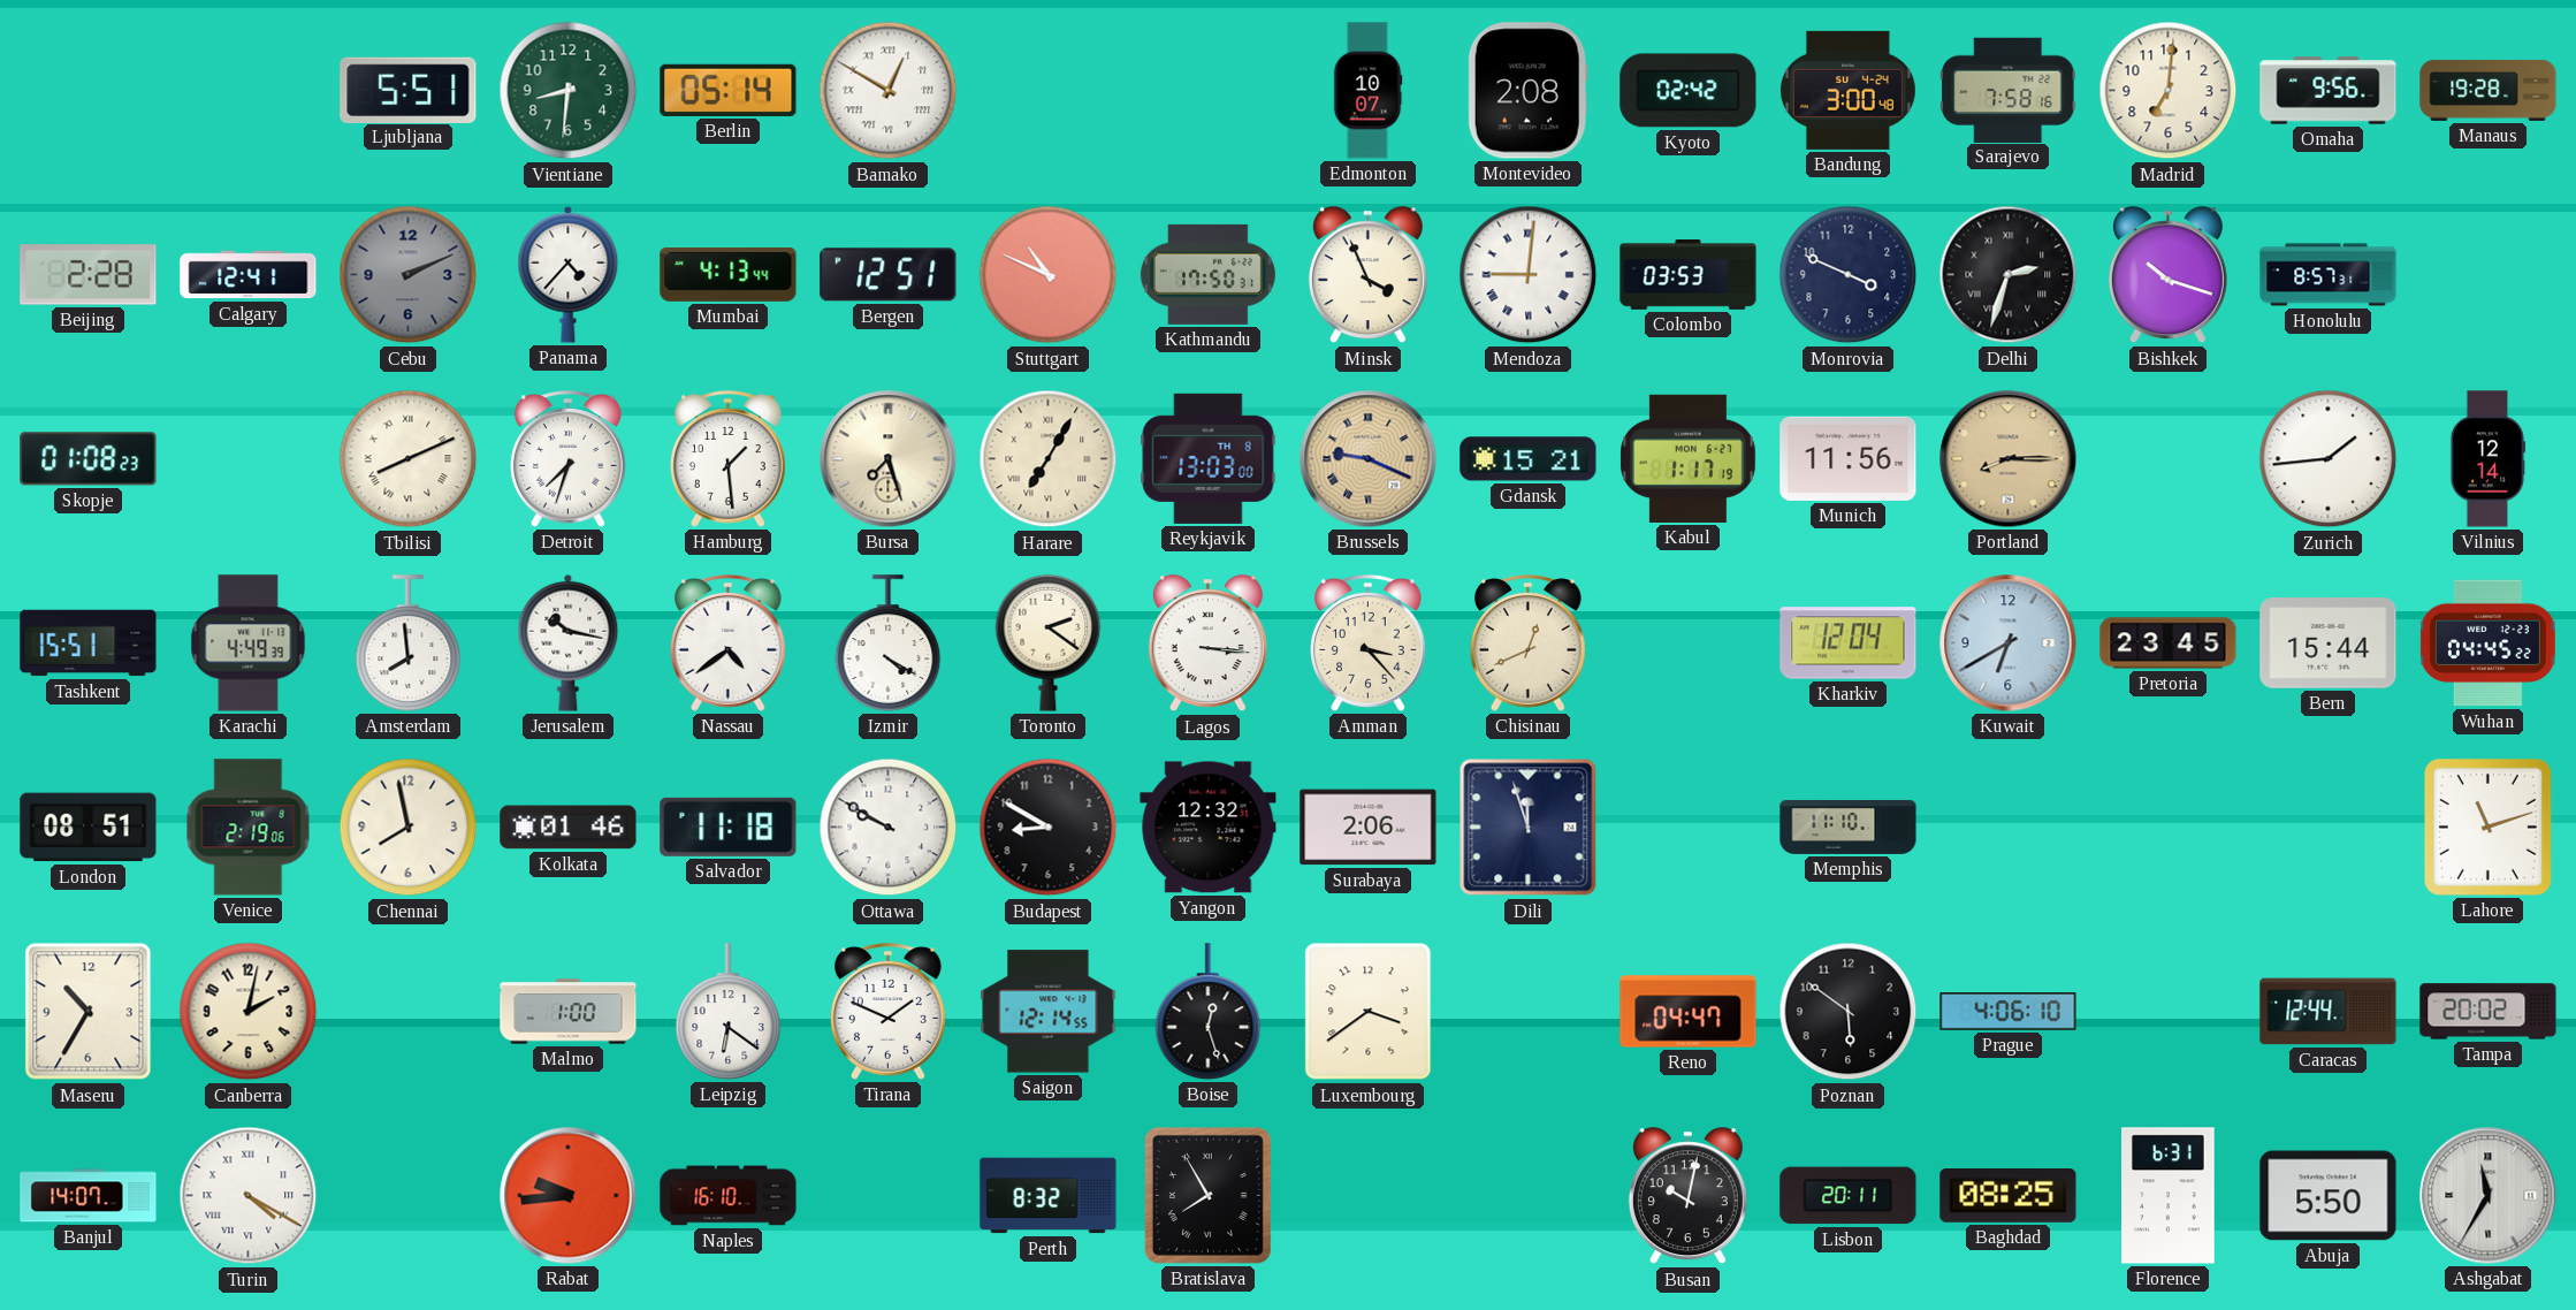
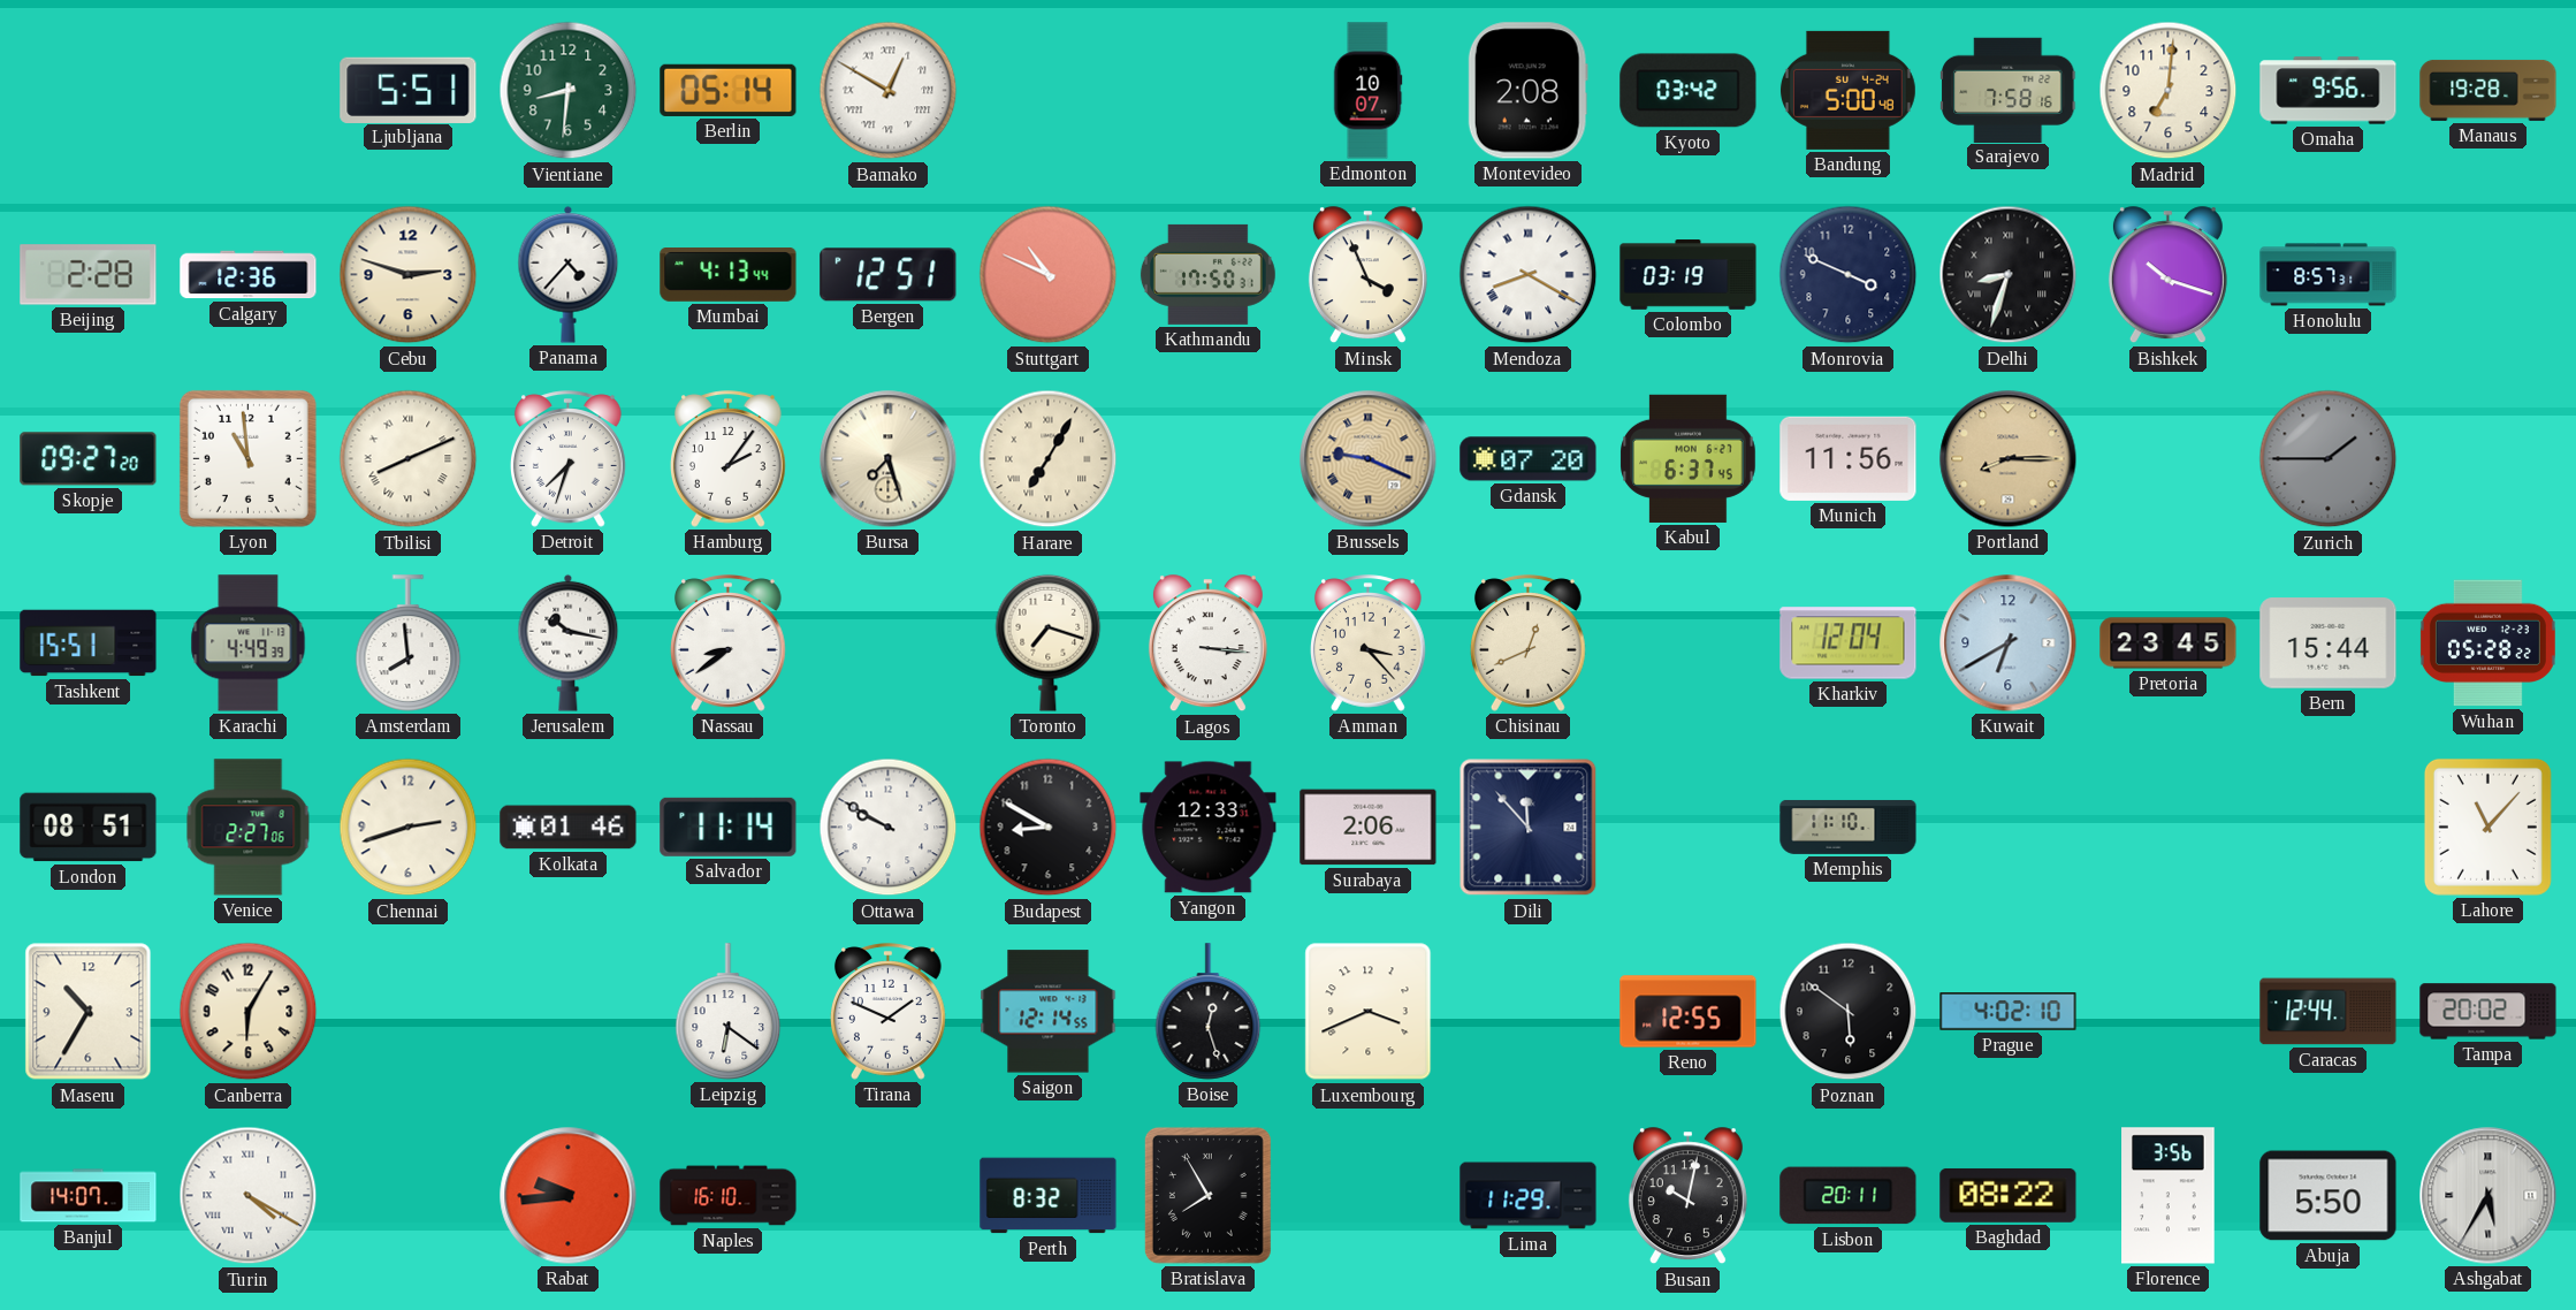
Kyoto: 02:42 -> 03:42 (1689, 91)
Bandung: 3:00 -> 5:00 (1847, 90)
Calgary: 12:41 -> 12:36 (249, 275)
Cebu: 2:11 -> 2:48 (409, 275)
Cebu dial: grey -> cream (409, 275)
Mendoza: 9:01 -> 8:20 (1529, 275)
Colombo: 03:53 -> 03:19 (1689, 275)
Delhi: 2:33 -> 8:33 (2009, 275)
Skopje: 01:08 -> 09:27 (89, 459)
Lyon: none -> 10:59 (247, 458)
Hamburg: 1:29 -> 2:06 (729, 459)
Reykjavik: 13:03 -> none (1209, 458)
Gdansk: 15:21 -> 07:20 (1529, 459)
Kabul: 1:17 -> 6:37 (1689, 458)
Zurich: 1:44 -> 1:45 (2329, 459)
Zurich dial: white -> grey (2329, 459)
Vilnius: 12:14 -> none (2486, 459)
Nassau: 4:39 -> 8:39 (729, 643)
Izmir: 4:20 -> none (889, 643)
Toronto: 2:21 -> 7:18 (1049, 642)
Wuhan: 04:45 -> 05:28 (2487, 643)
Venice: 2:19 -> 2:27 (249, 828)
Chennai: 7:58 -> 2:42 (409, 828)
Salvador: 11:18 -> 11:14 (729, 827)
Yangon: 12:32 -> 12:33 (1209, 828)
Dili: 11:57 -> 11:53 (1529, 828)
Lahore: 11:12 -> 11:07 (2487, 827)
Canberra: 2:02 -> 6:05 (249, 1012)
Malmo: 1:00 -> none (569, 1012)
Luxembourg: 3:39 -> 3:41 (1369, 1012)
Reno: 04:47 -> 12:55 (1689, 1012)
Prague: 4:06 -> 4:02 (2009, 1012)
Lima: none -> 11:29 (1529, 1196)
Baghdad: 08:25 -> 08:22 (2009, 1195)
Florence: 6:31 -> 3:56 (2169, 1196)
Ashgabat: 11:35 -> 5:35 (2489, 1196)
